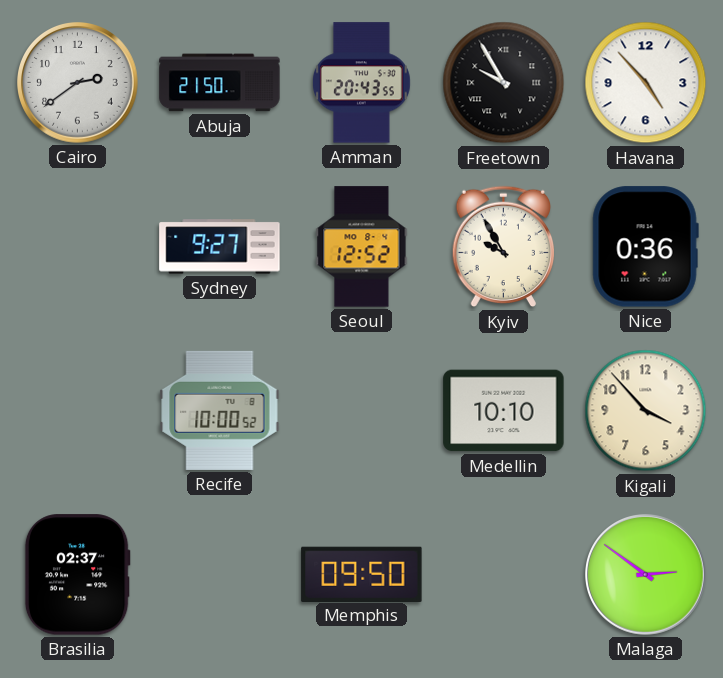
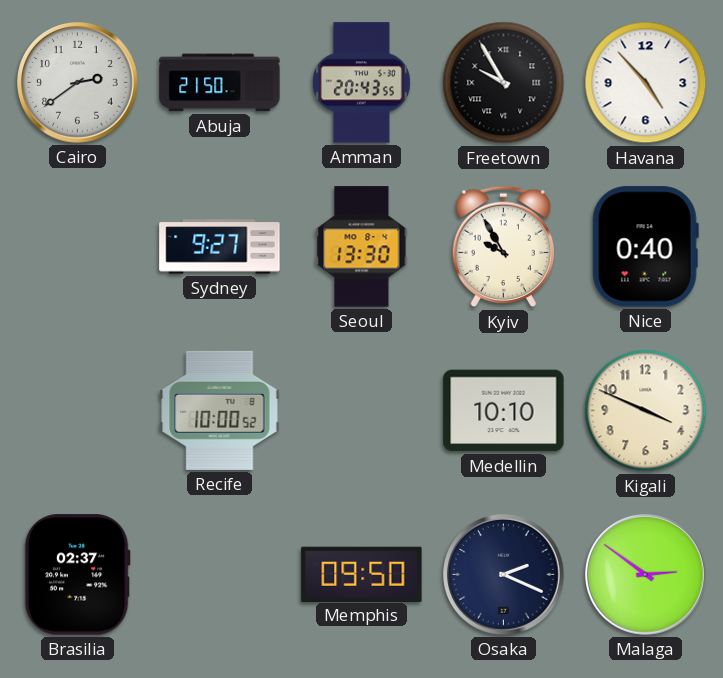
Seoul: 12:52 -> 13:30 (362, 247)
Nice: 0:36 -> 0:40 (645, 247)
Kigali: 3:53 -> 3:49 (646, 411)
Osaka: none -> 2:19 (504, 575)
